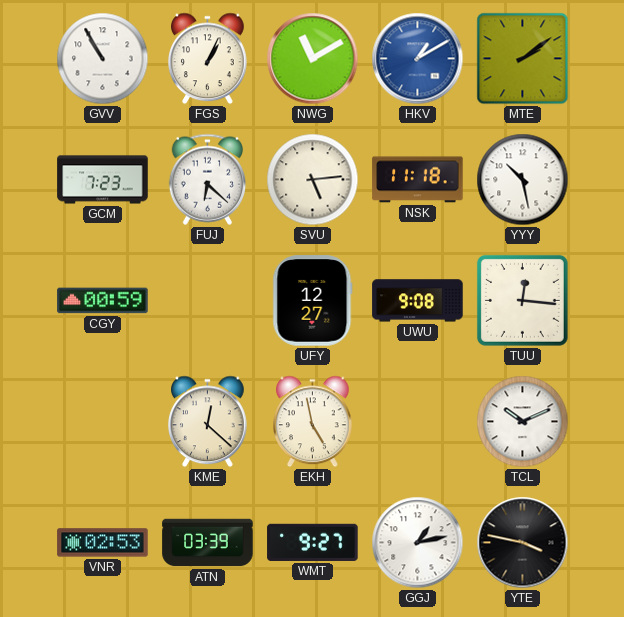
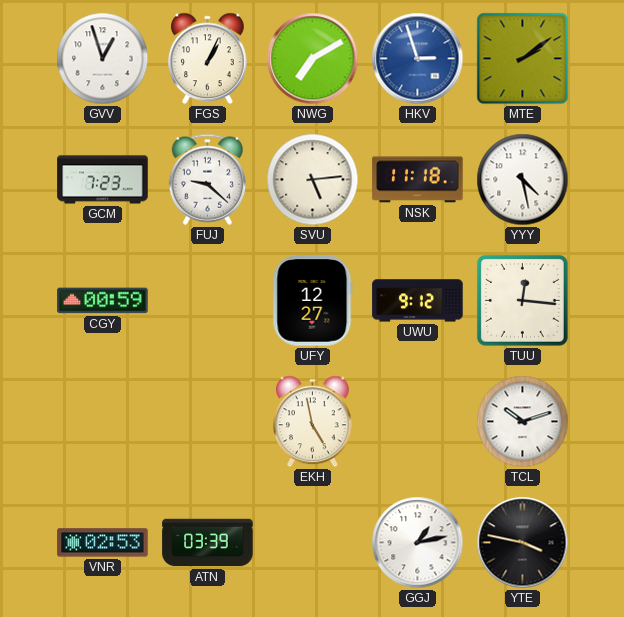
GVV: 10:55 -> 12:57 (103, 59)
NWG: 11:10 -> 7:10 (313, 59)
HKV: 1:10 -> 2:57 (418, 59)
FUJ: 6:22 -> 9:22 (208, 179)
YYY: 10:28 -> 4:28 (523, 180)
UWU: 9:08 -> 9:12 (418, 301)
KME: 12:22 -> none (208, 422)
TCL: 10:11 -> 10:12 (523, 422)
WMT: 9:27 -> none (313, 542)
